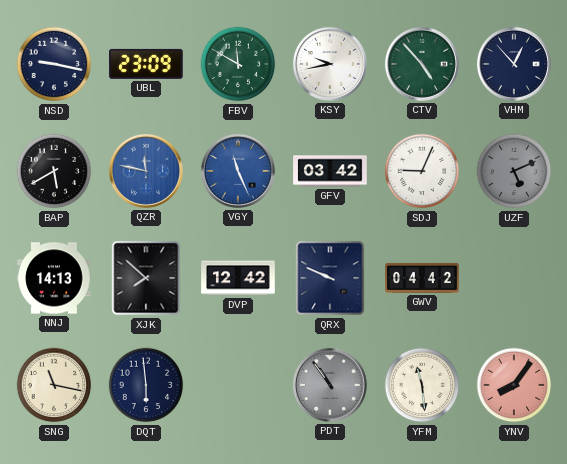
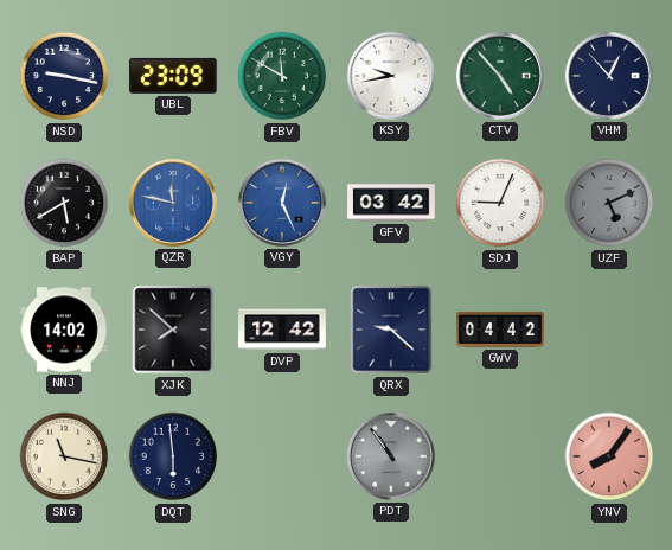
VGY: 11:26 -> 12:26 (282, 203)
NNJ: 14:13 -> 14:02 (64, 330)
QRX: 9:49 -> 9:22 (391, 330)
YFM: 11:29 -> none (422, 385)
